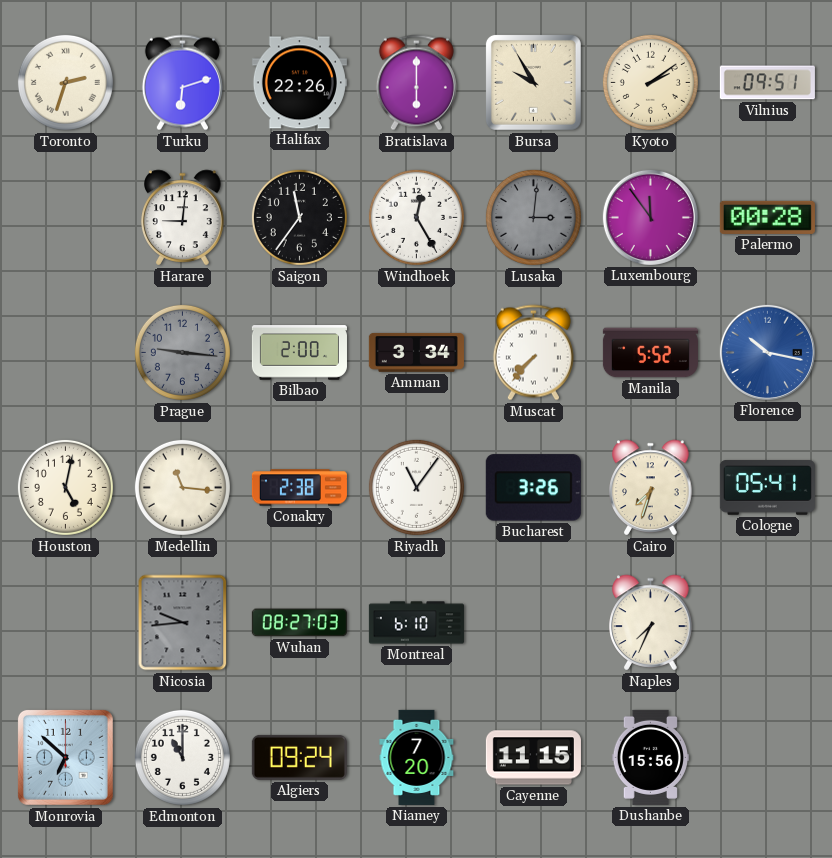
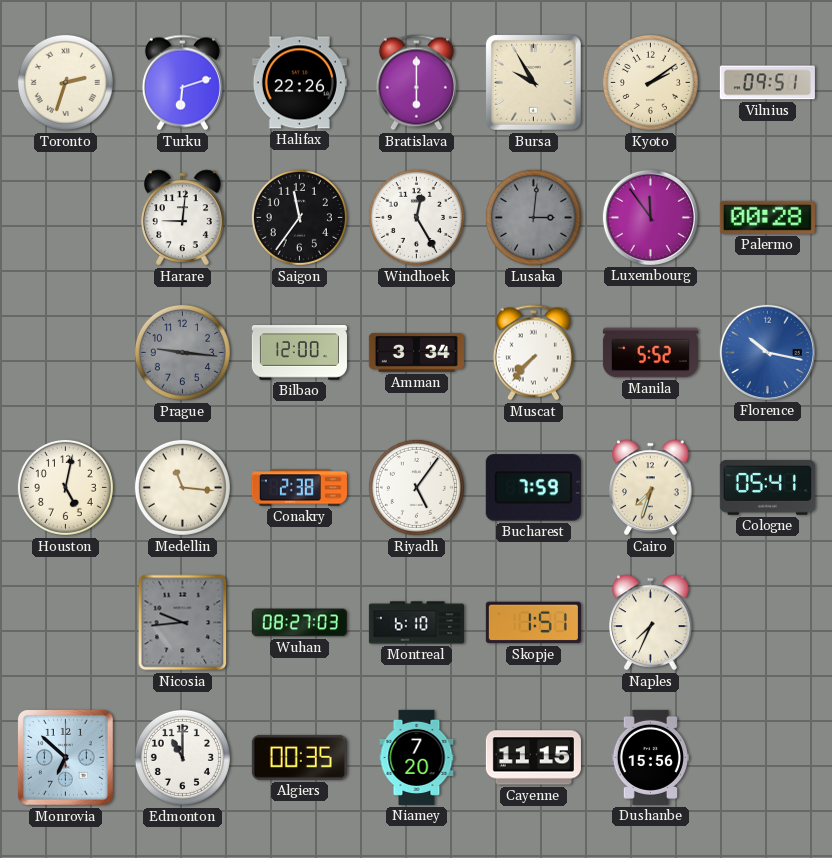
Bilbao: 2:00 -> 12:00 (299, 353)
Riyadh: 11:06 -> 5:06 (416, 487)
Bucharest: 3:26 -> 7:59 (533, 488)
Skopje: none -> 1:51 (533, 623)
Algiers: 09:24 -> 00:35 (299, 757)
